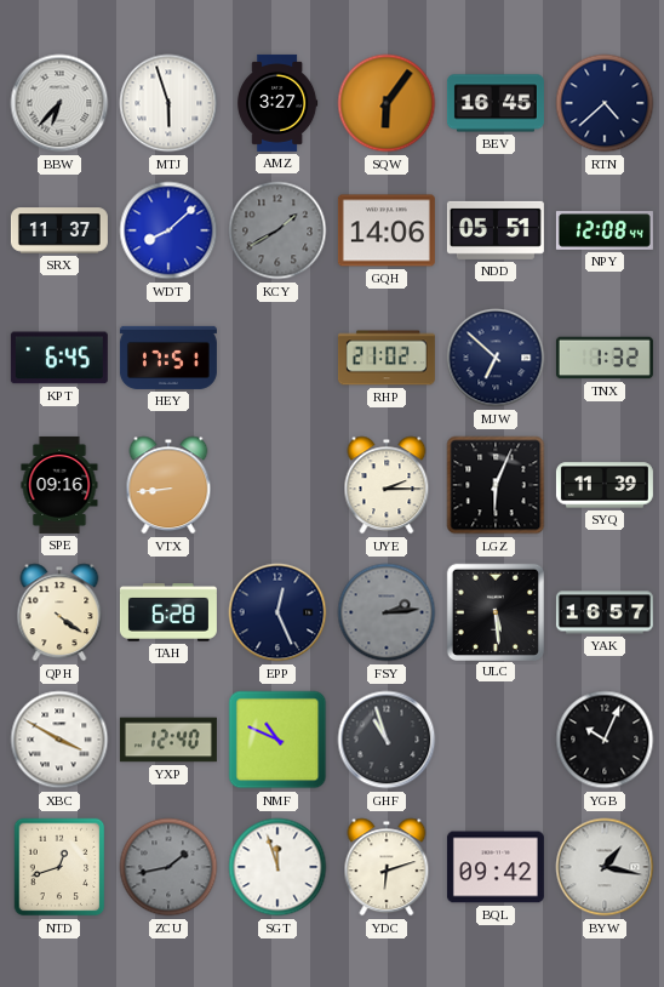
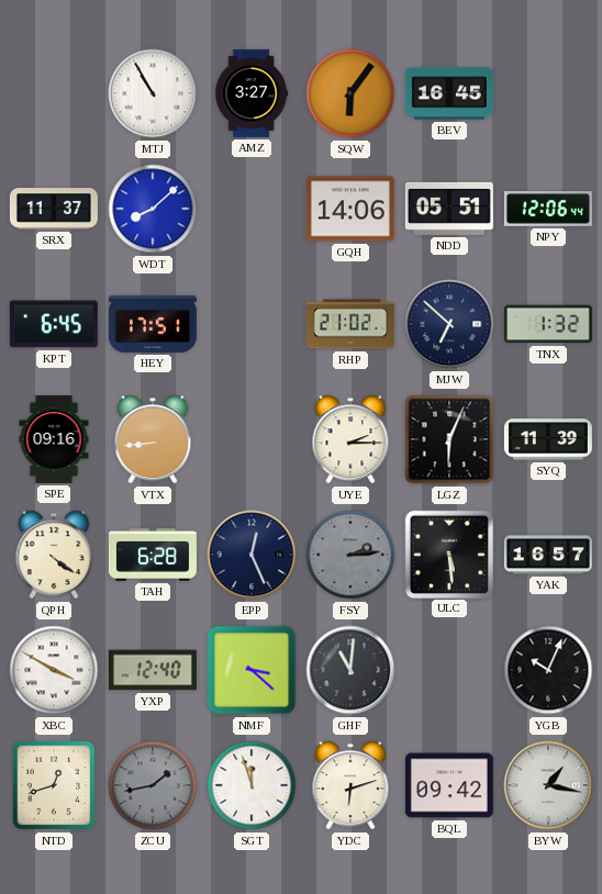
BBW: 6:37 -> none (59, 103)
MTJ: 5:57 -> 10:55 (153, 93)
RTN: 4:38 -> none (605, 103)
KCY: 1:40 -> none (277, 230)
NPY: 12:08 -> 12:06 (548, 209)
NMF: 10:49 -> 3:22 (252, 670)
GHF: 10:57 -> 11:01 (350, 670)
